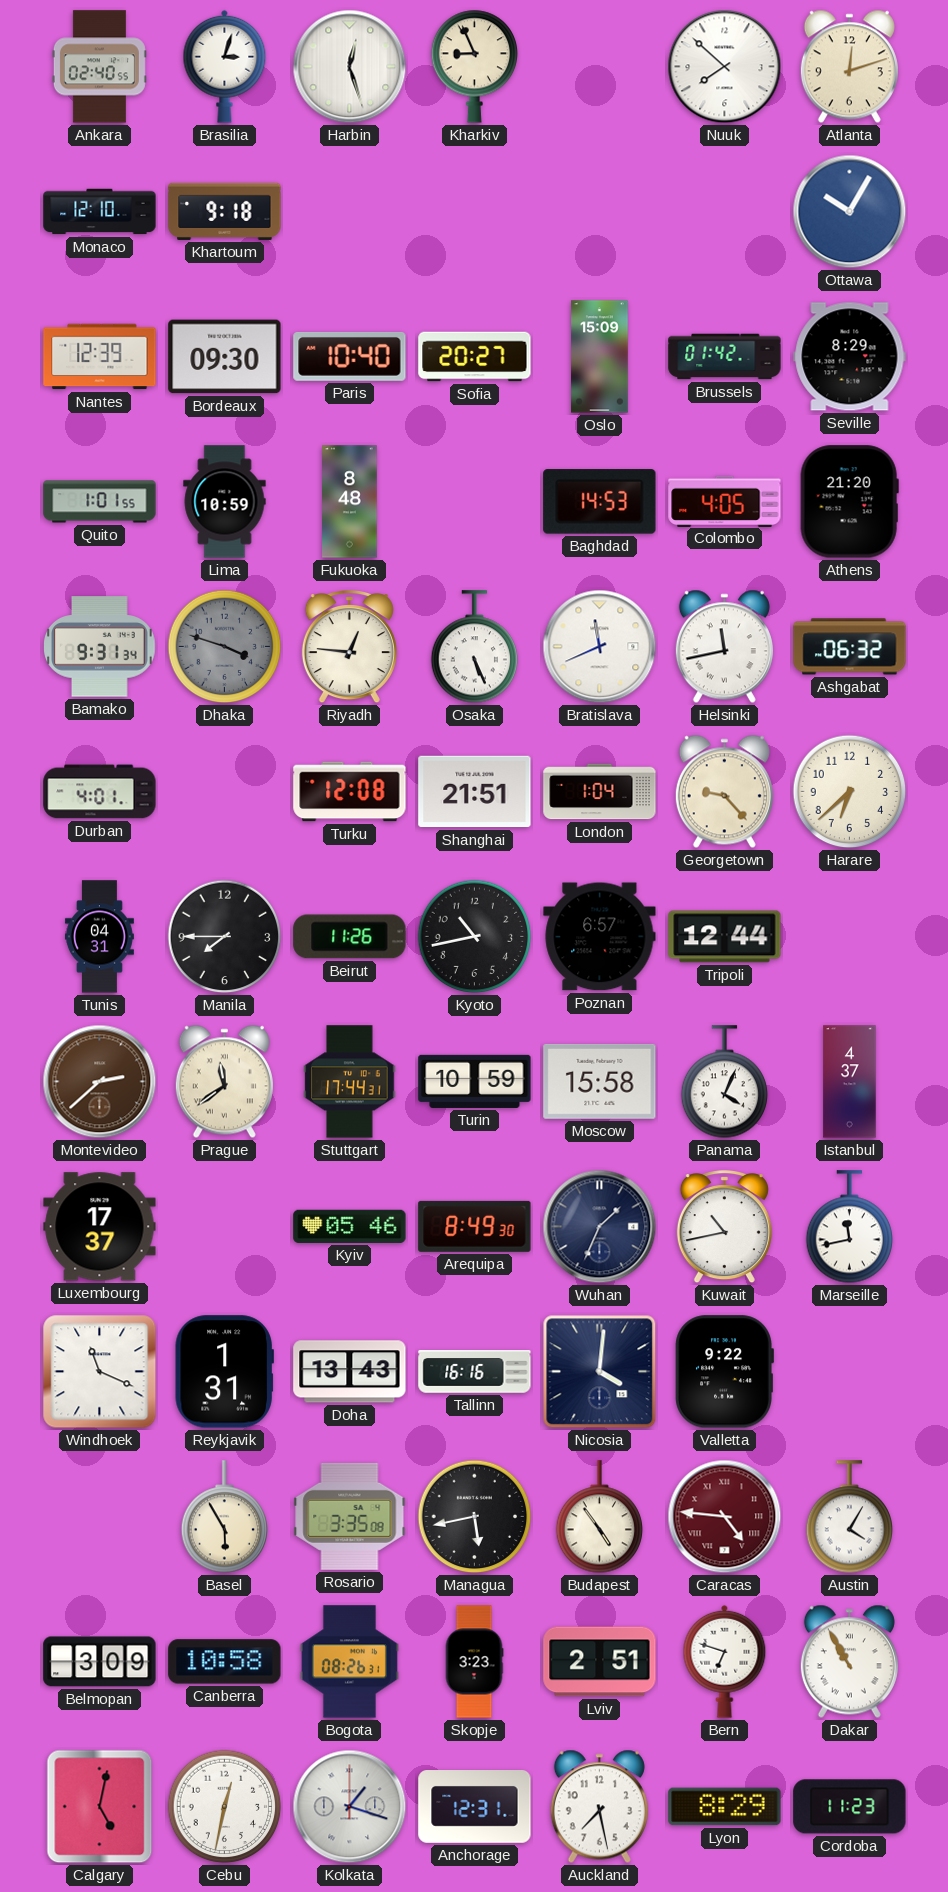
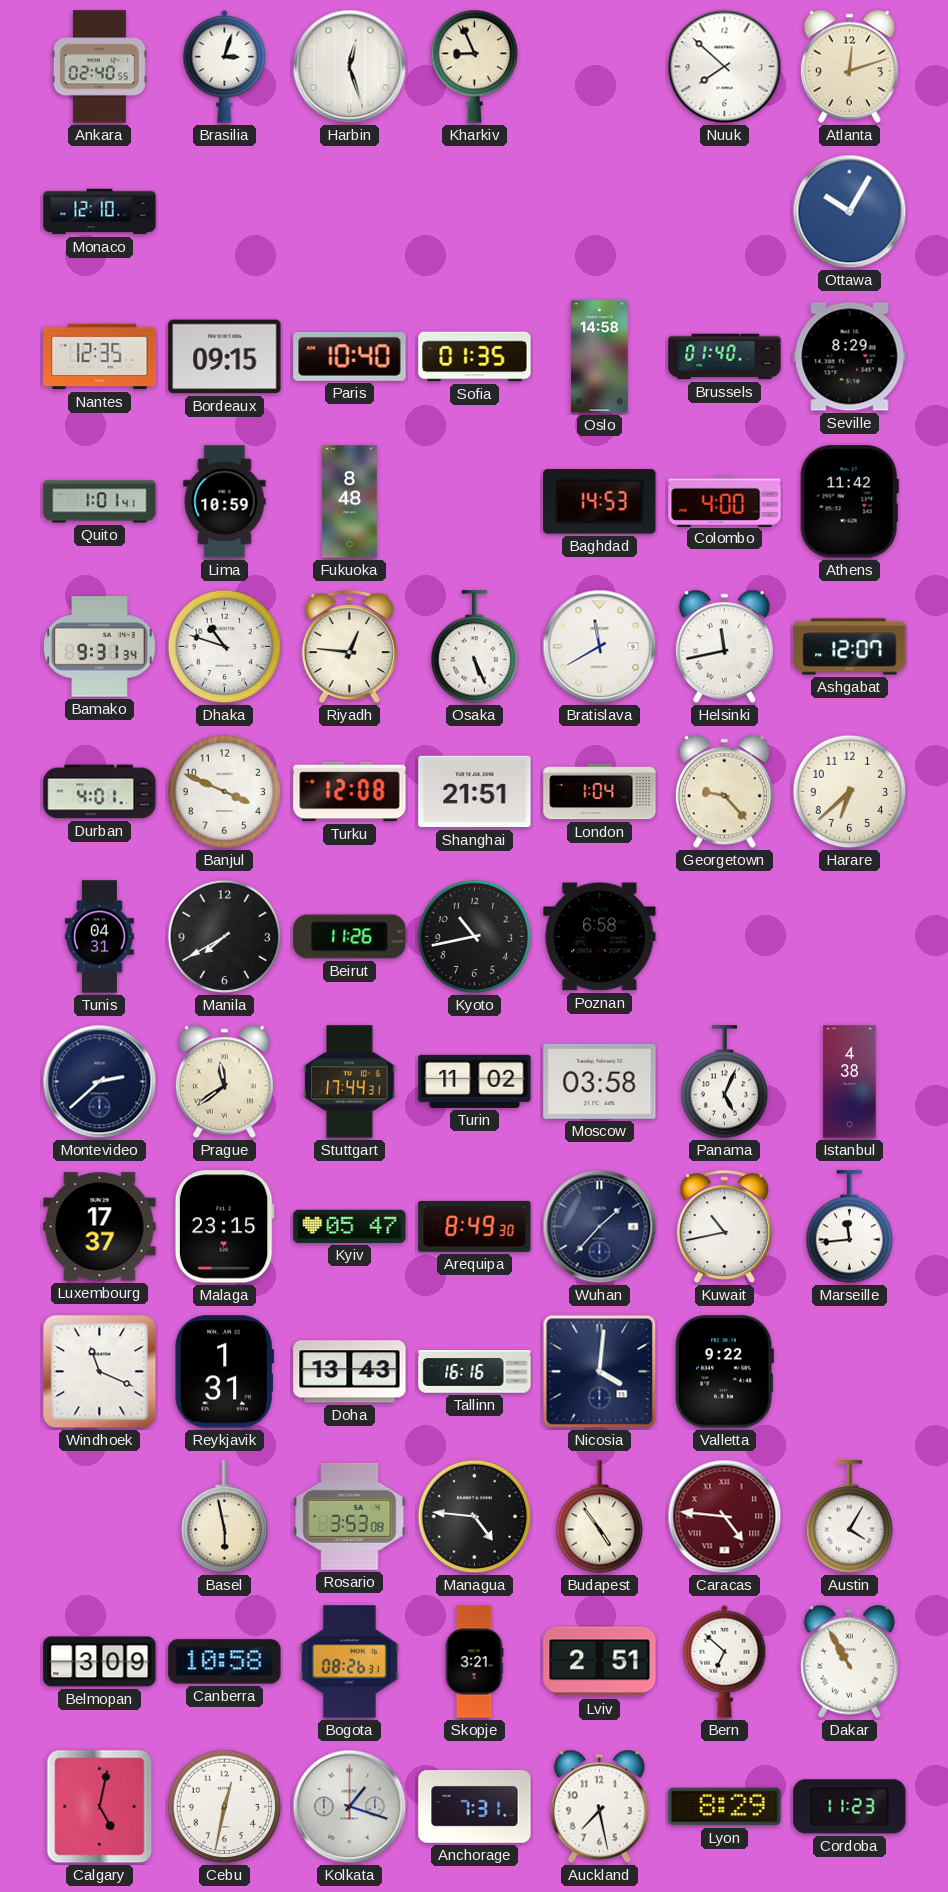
Khartoum: 9:18 -> none (225, 211)
Nantes: 12:39 -> 12:35 (100, 357)
Bordeaux: 09:30 -> 09:15 (225, 357)
Sofia: 20:27 -> 01:35 (475, 357)
Oslo: 15:09 -> 14:58 (600, 357)
Brussels: 01:42 -> 01:40 (725, 357)
Quito: 1:01:55 -> 1:01:41 (100, 502)
Colombo: 4:05 -> 4:00 (725, 501)
Athens: 21:20 -> 11:42 (849, 502)
Dhaka: 3:48 -> 10:48 (225, 647)
Dhaka dial: grey -> white (225, 647)
Bratislava: 11:41 -> 11:40 (600, 647)
Ashgabat: 06:32 -> 12:07 (850, 647)
Banjul: none -> 3:49 (225, 792)
Manila: 7:45 -> 7:40 (225, 937)
Poznan: 6:57 -> 6:58 (600, 937)
Tripoli: 12:44 -> none (725, 937)
Montevideo dial: brown -> navy (100, 1082)
Turin: 10:59 -> 11:02 (475, 1081)
Moscow: 15:58 -> 03:58 (600, 1081)
Panama: 4:04 -> 5:04 (725, 1082)
Istanbul: 4:37 -> 4:38 (850, 1082)
Malaga: none -> 23:15 (224, 1227)
Kyiv: 05:46 -> 05:47 (350, 1226)
Wuhan: 1:34 -> 1:37 (600, 1227)
Marseille: 11:43 -> 11:44 (850, 1227)
Basel: 5:55 -> 5:58 (225, 1517)
Rosario: 3:35 -> 3:53 (350, 1516)
Managua: 5:43 -> 4:46 (475, 1517)
Skopje: 3:23 -> 3:21 (474, 1662)
Bern: 6:48 -> 6:52 (725, 1661)
Anchorage: 12:31 -> 7:31 (475, 1807)
